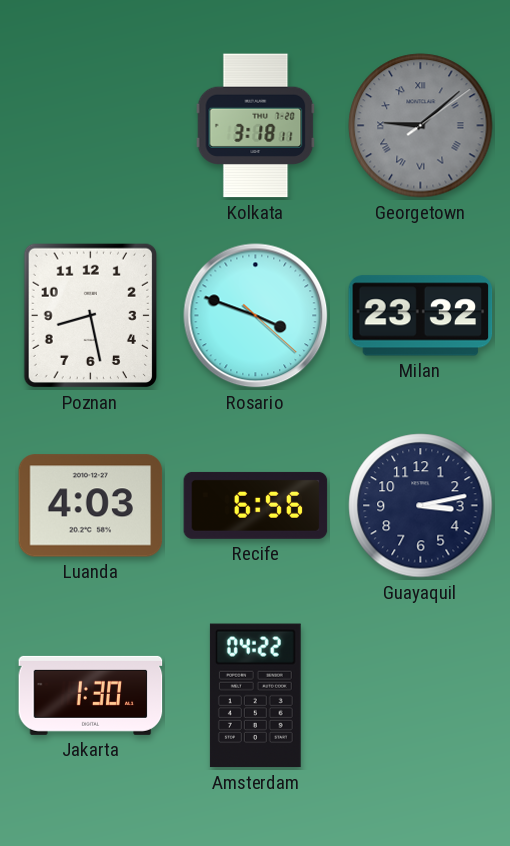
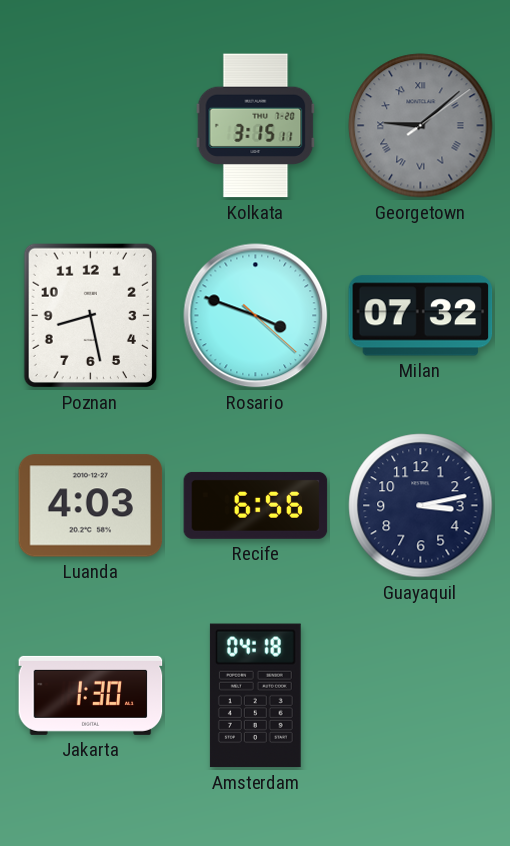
Kolkata: 3:18 -> 3:15 (256, 126)
Milan: 23:32 -> 07:32 (421, 316)
Amsterdam: 04:22 -> 04:18 (255, 696)
